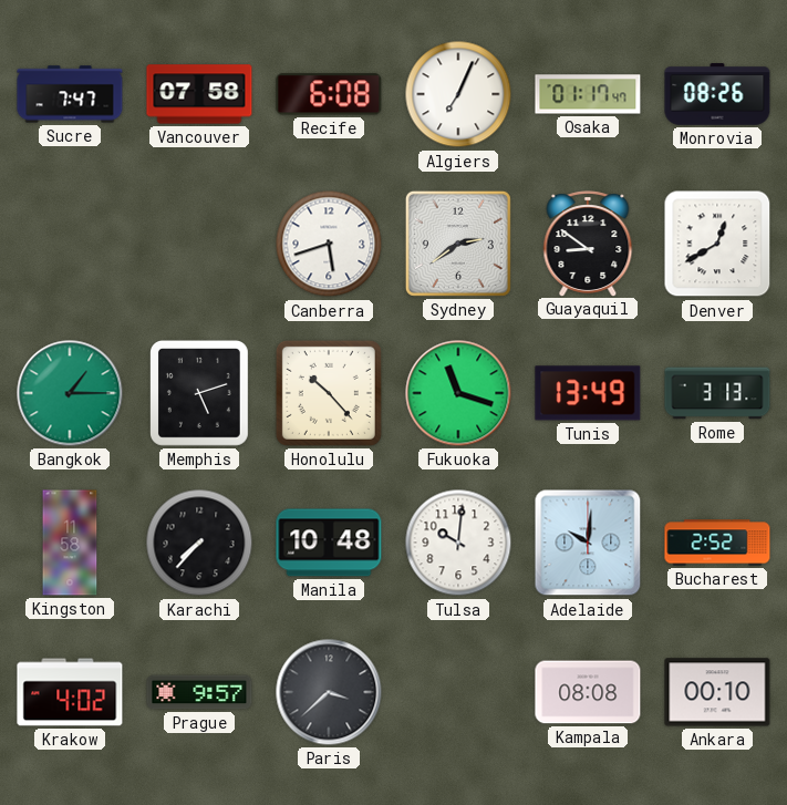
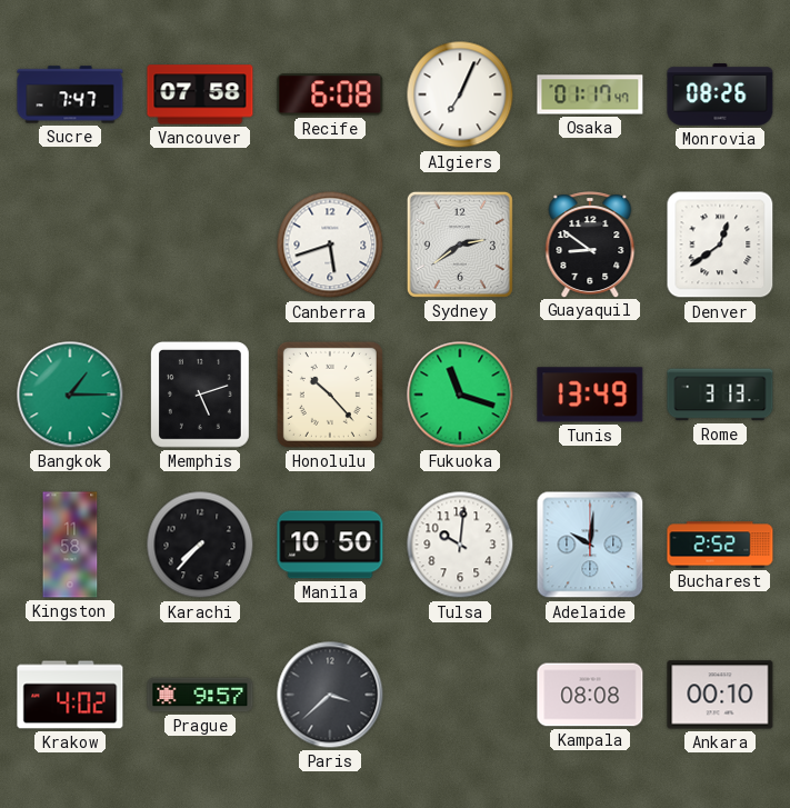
Denver: 12:40 -> 12:39 (720, 245)
Manila: 10:48 -> 10:50 (330, 545)
